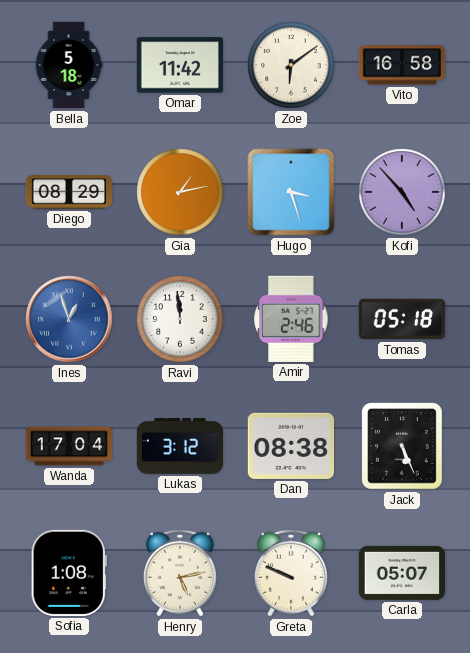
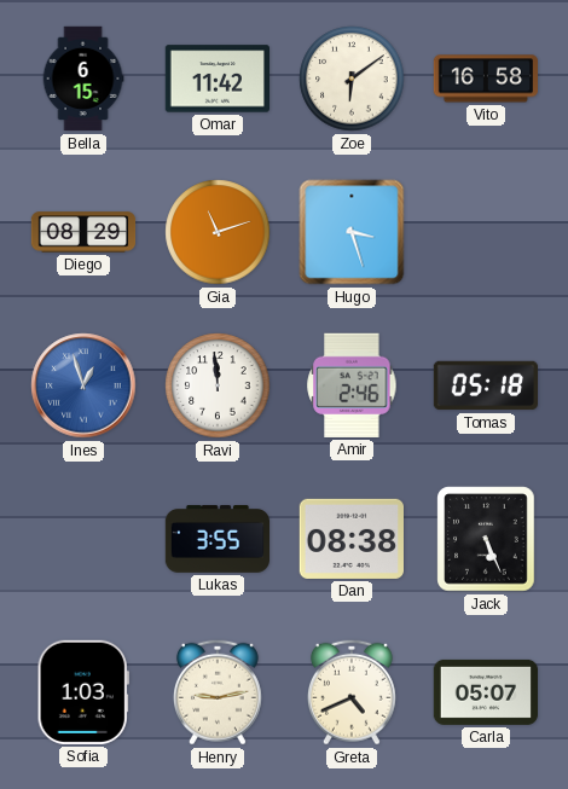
Bella: 5:18 -> 6:15 (83, 79)
Gia: 1:13 -> 11:12 (218, 232)
Kofi: 4:53 -> none (402, 192)
Wanda: 17:04 -> none (69, 446)
Lukas: 3:12 -> 3:55 (218, 539)
Sofia: 1:08 -> 1:03 (83, 692)
Henry: 5:13 -> 9:13 (218, 692)
Greta: 9:49 -> 4:41 (352, 692)
